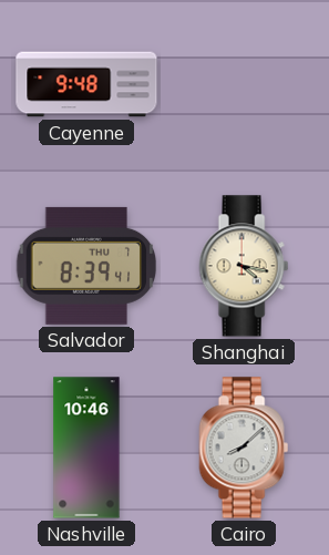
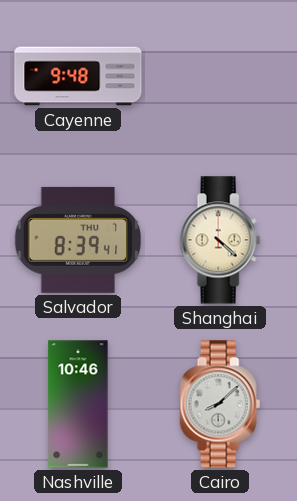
Shanghai: 4:17 -> 4:22 (220, 240)
